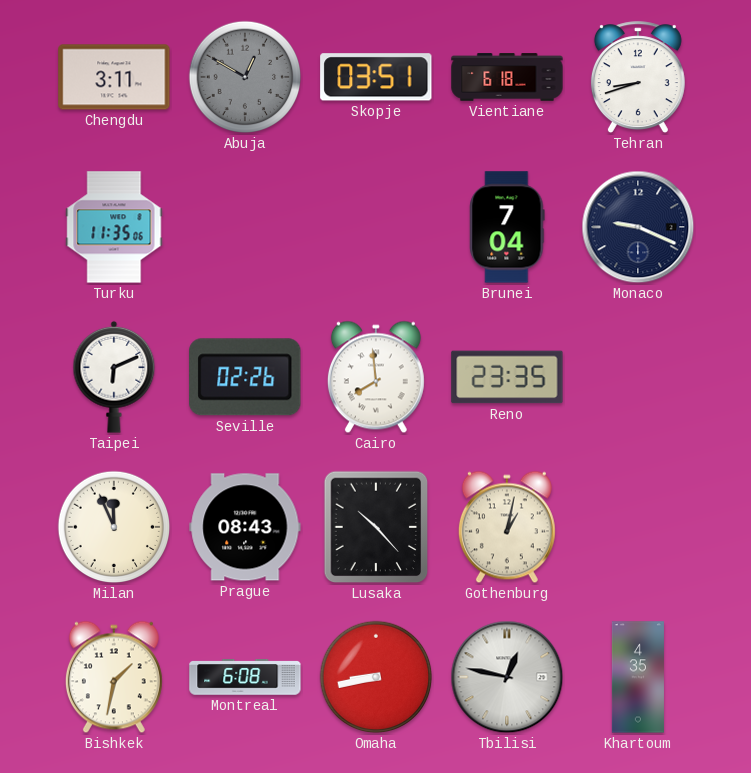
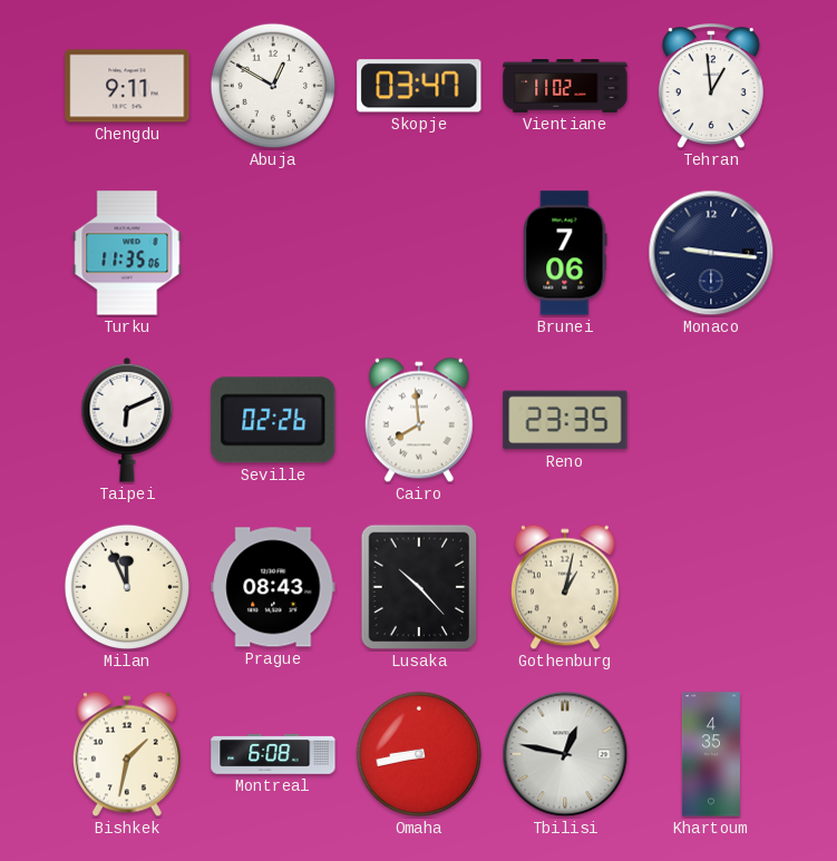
Chengdu: 3:11 -> 9:11 (127, 86)
Abuja dial: grey -> white (273, 86)
Skopje: 03:51 -> 03:47 (419, 86)
Vientiane: 6:18 -> 11:02 (565, 86)
Tehran: 8:42 -> 12:59 (711, 87)
Brunei: 7:04 -> 7:06 (565, 253)
Monaco: 9:19 -> 9:16 (711, 253)
